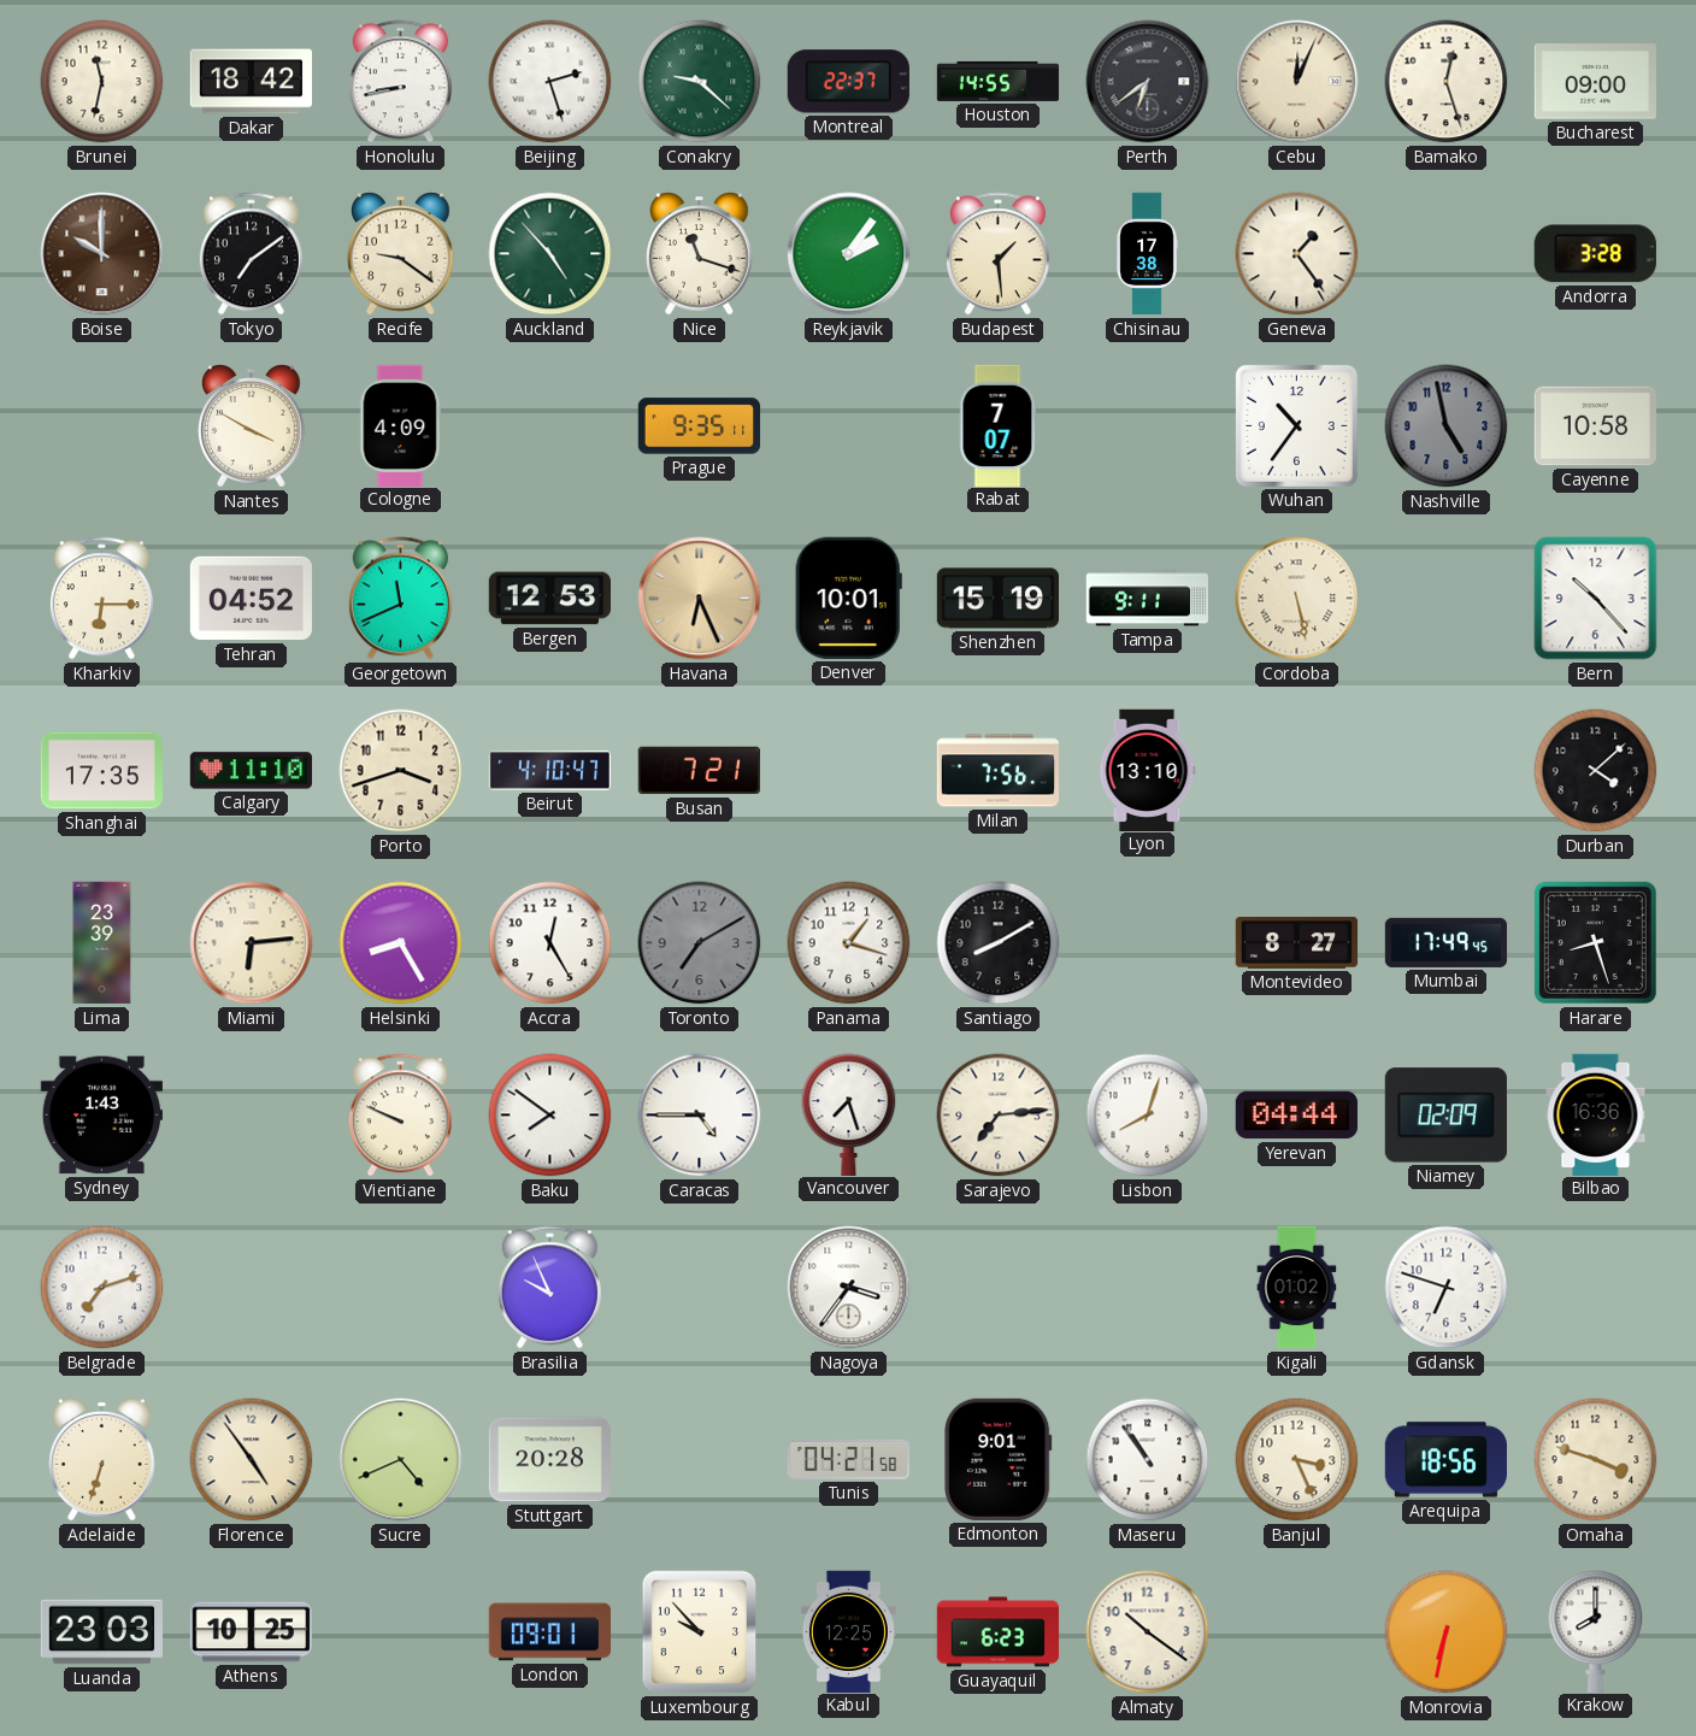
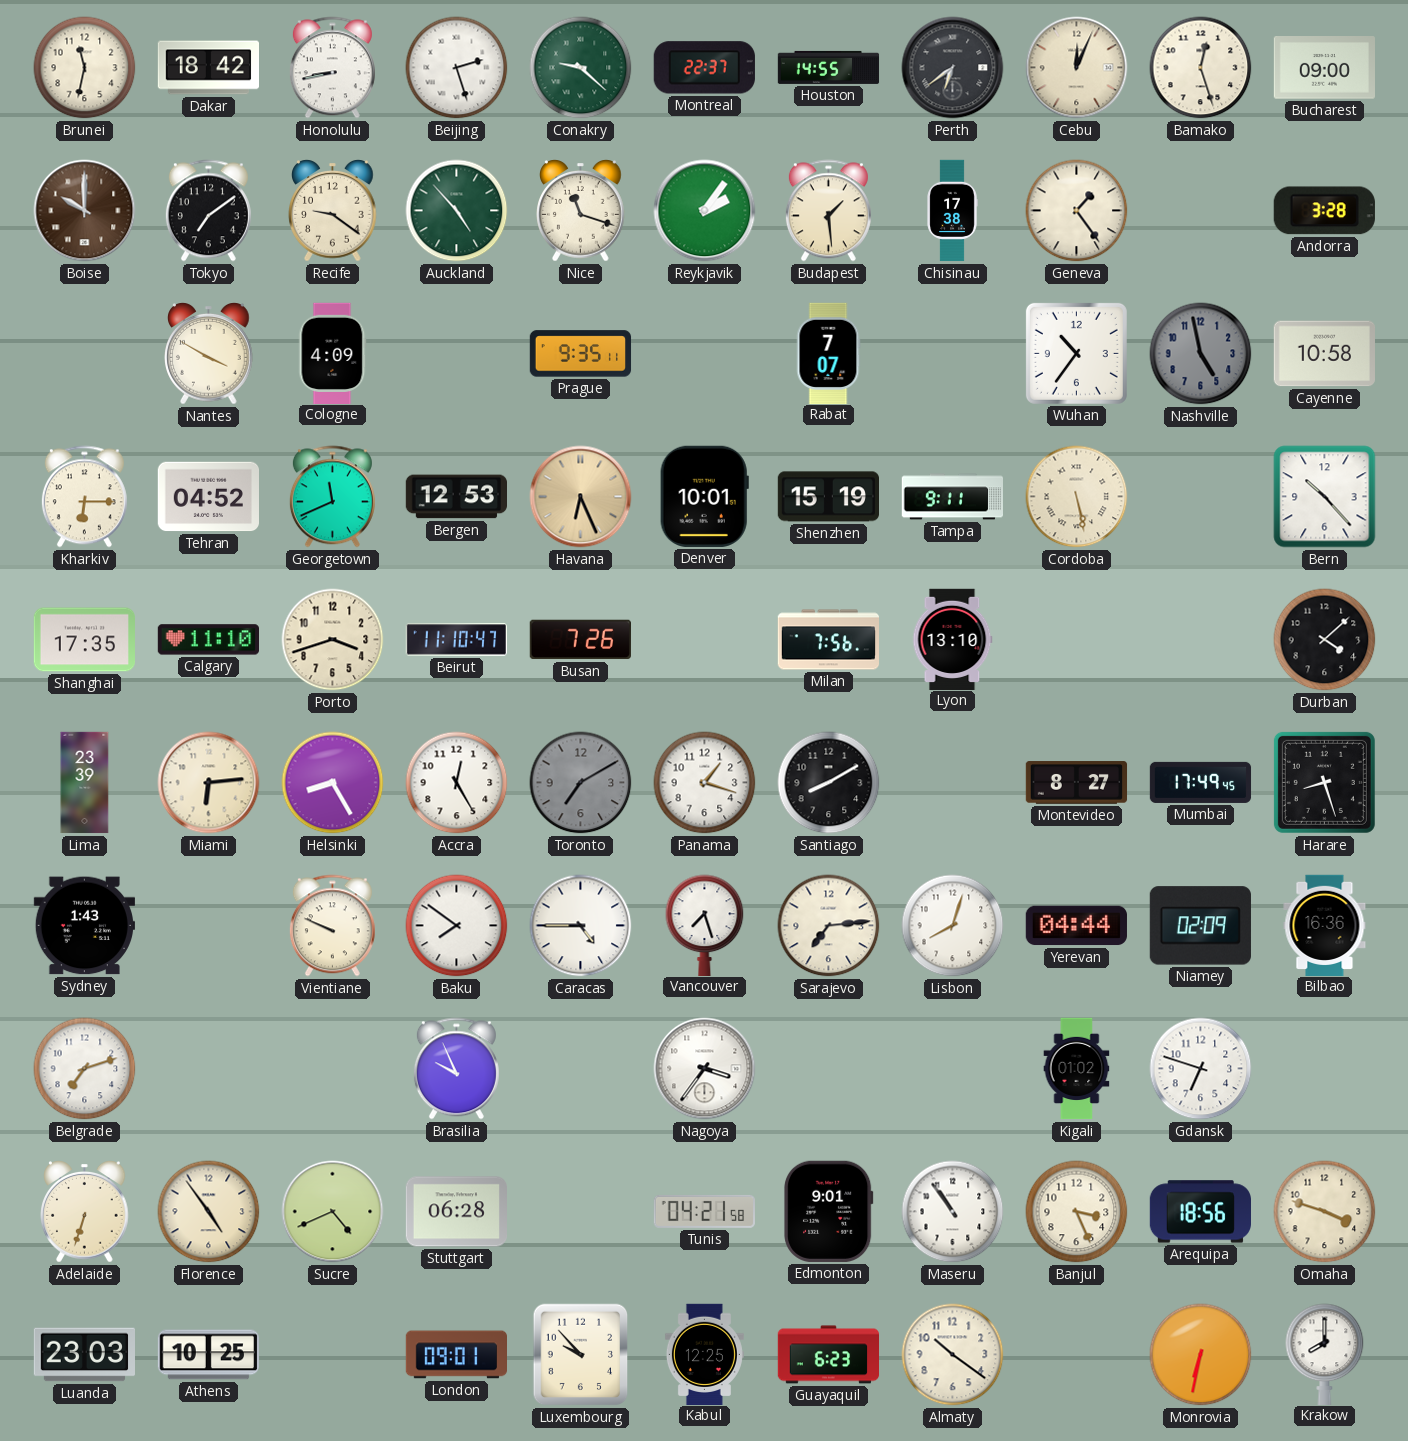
Beirut: 4:10 -> 11:10 (457, 640)
Busan: 7:21 -> 7:26 (580, 640)
Stuttgart: 20:28 -> 06:28 (456, 1212)
